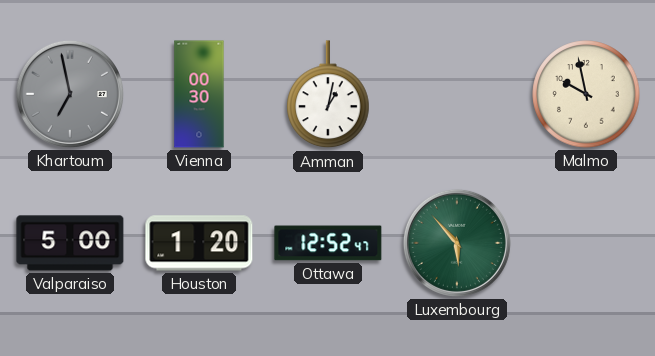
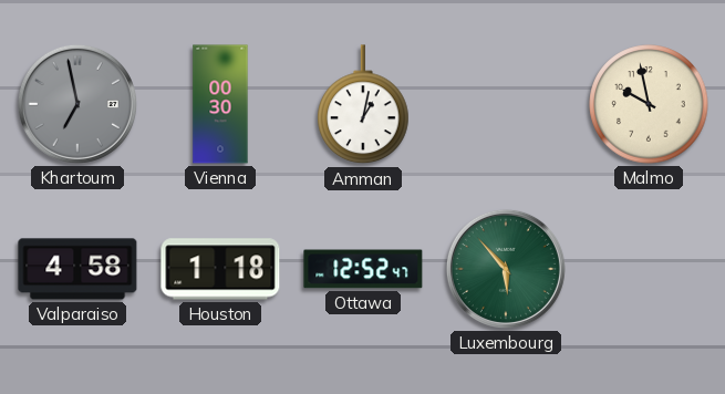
Valparaiso: 5:00 -> 4:58 (77, 269)
Houston: 1:20 -> 1:18 (220, 269)
